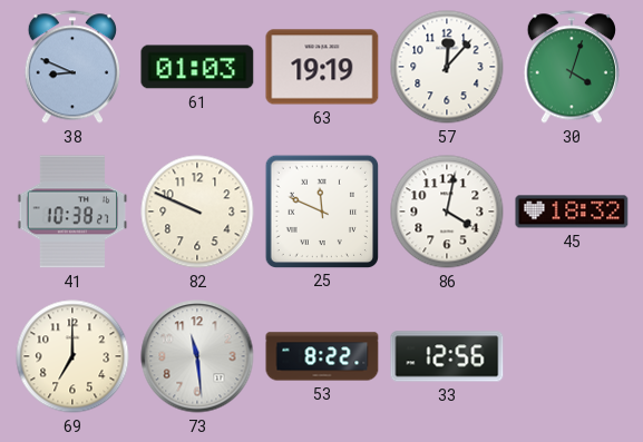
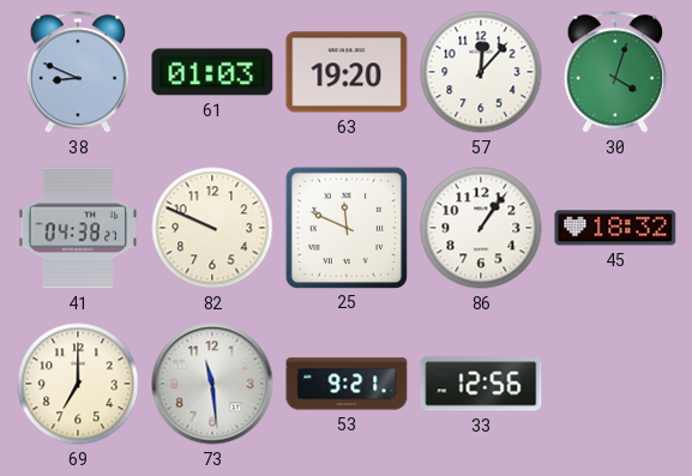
63: 19:19 -> 19:20 (347, 72)
41: 10:38 -> 04:38 (78, 228)
86: 4:02 -> 1:06 (481, 228)
53: 8:22 -> 9:21 (347, 384)
